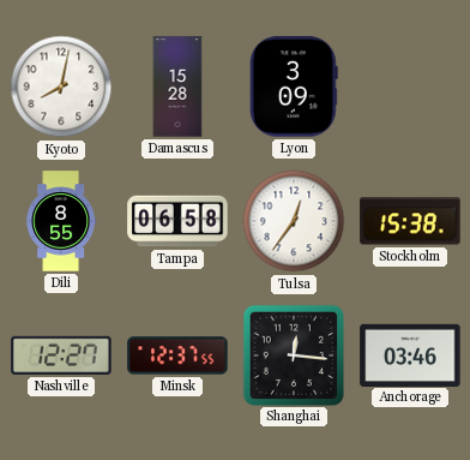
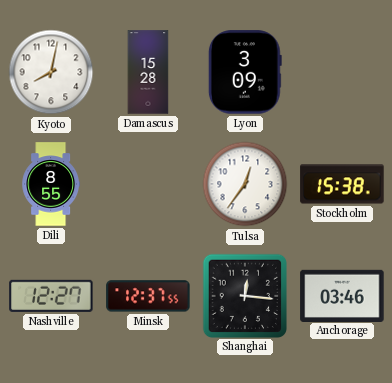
Tampa: 06:58 -> none (177, 221)
